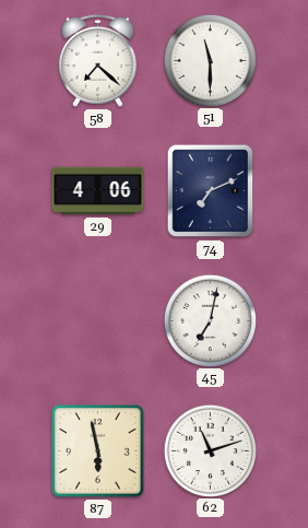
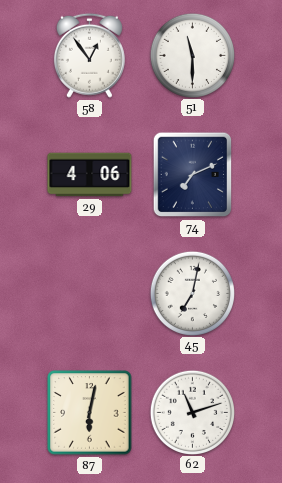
58: 7:22 -> 12:54 (89, 55)
87: 5:58 -> 6:02 (90, 413)
